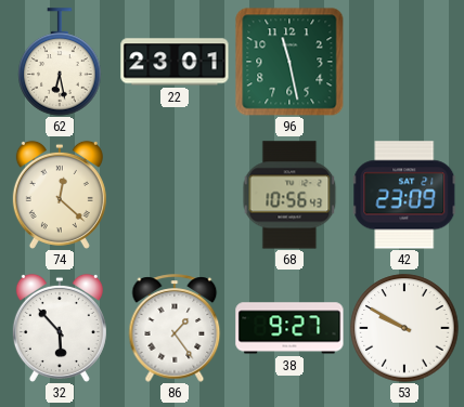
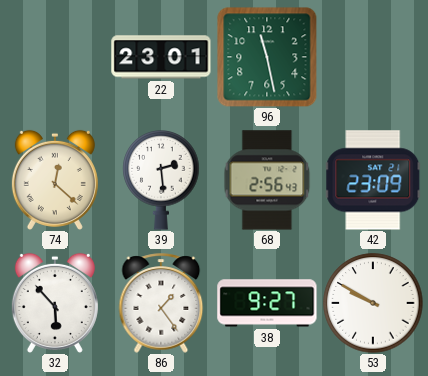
62: 6:28 -> none (60, 62)
39: none -> 2:29 (161, 180)
68: 10:56 -> 2:56 (267, 180)
